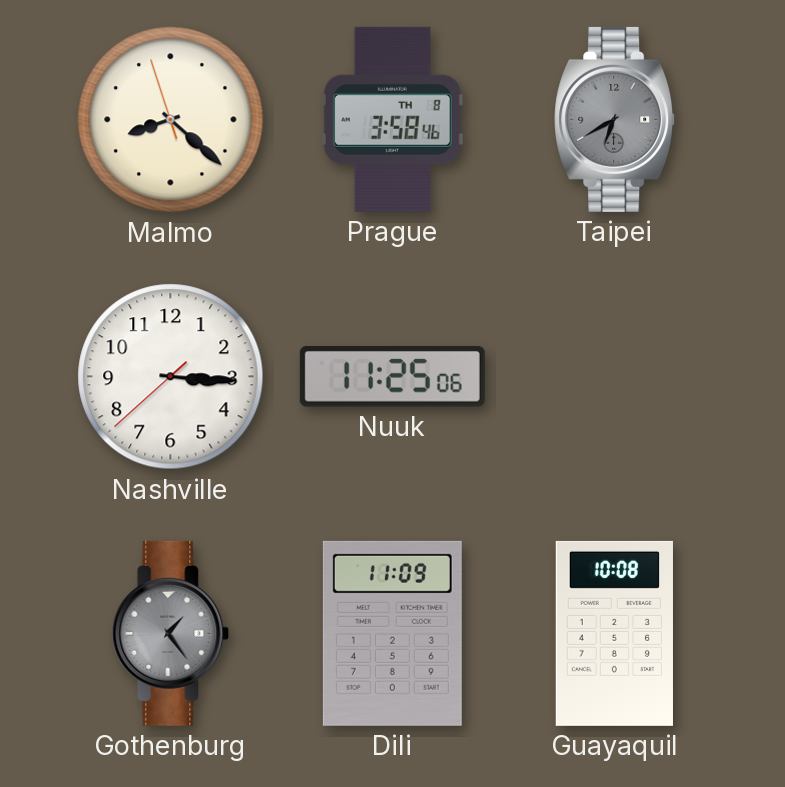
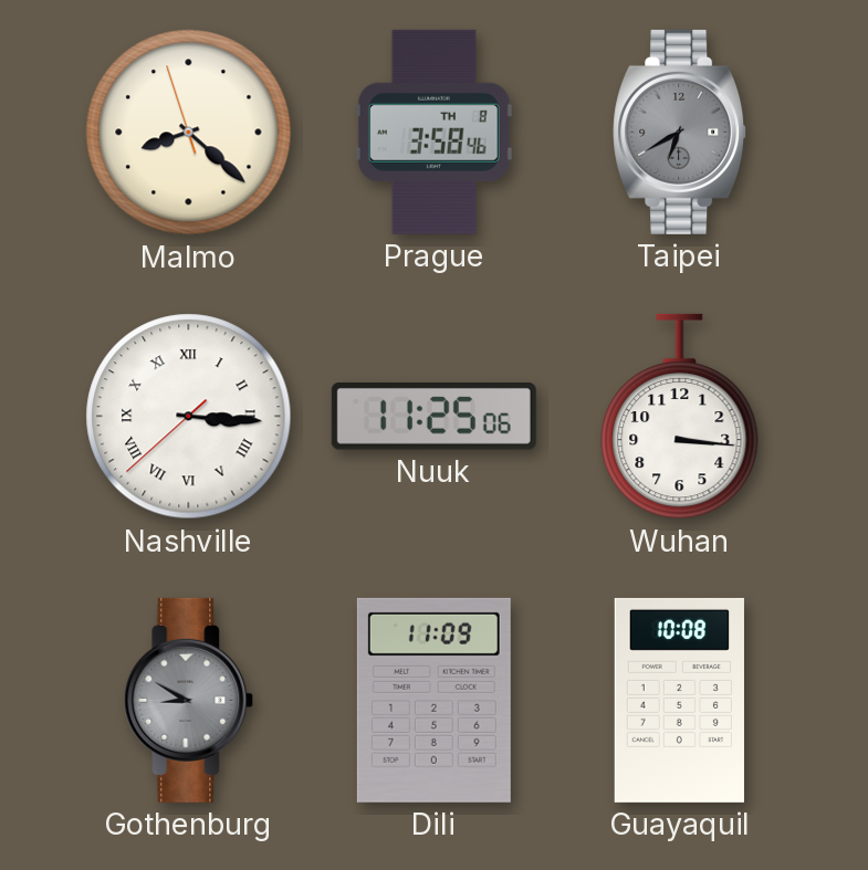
Nashville numerals: Arabic -> Roman (189, 417)
Wuhan: none -> 3:16 (680, 417)
Gothenburg: 1:24 -> 8:50 (189, 700)
